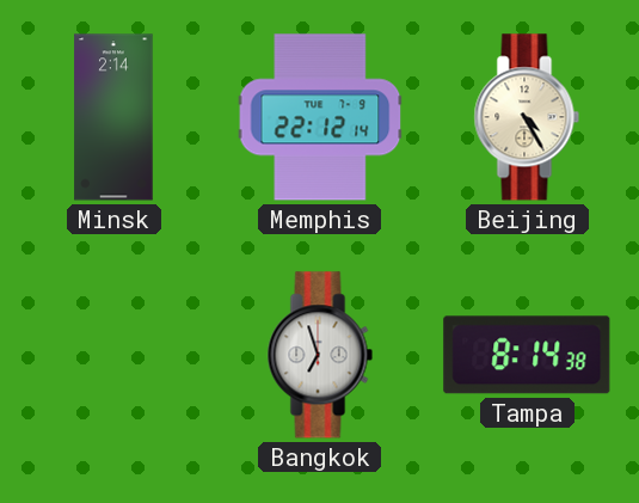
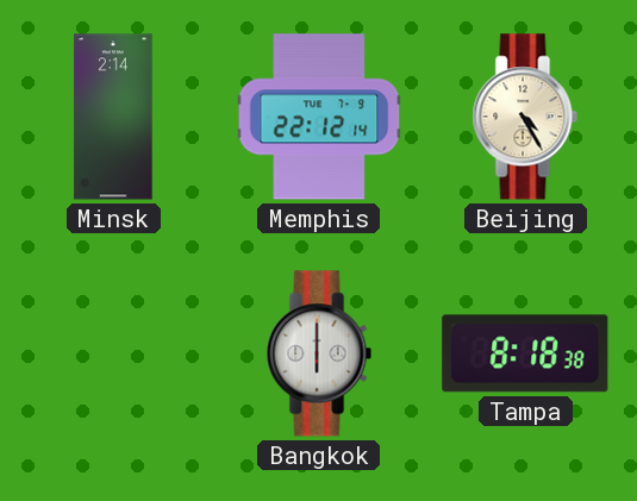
Bangkok: 6:57 -> 6:00 (319, 353)
Tampa: 8:14 -> 8:18 (525, 353)
